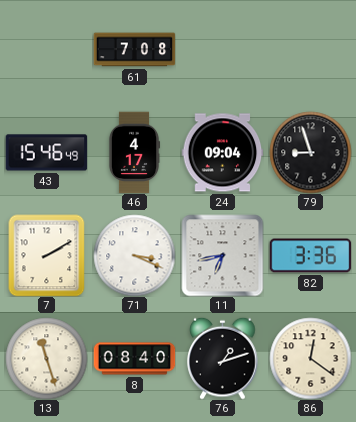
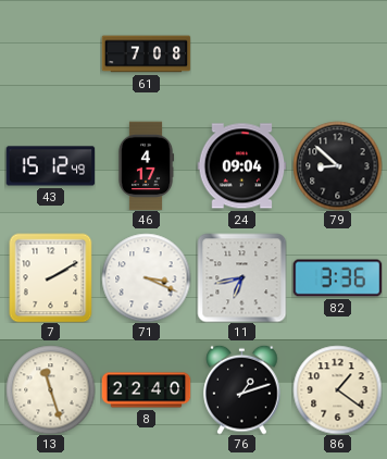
43: 15:46 -> 15:12 (50, 166)
79: 8:57 -> 8:52 (337, 165)
8: 08:40 -> 22:40 (146, 390)
86: 12:21 -> 1:21 (337, 389)
